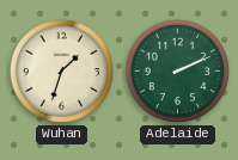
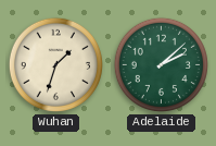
Adelaide: 2:11 -> 2:08 (161, 64)
